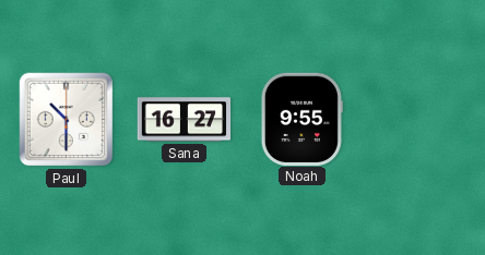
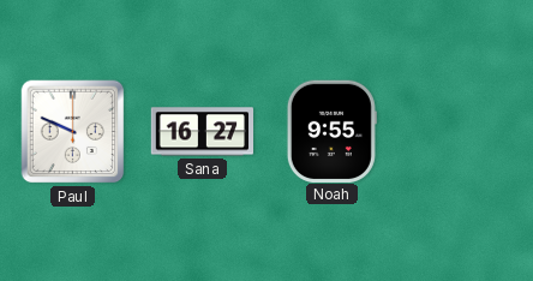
Paul: 10:30 -> 9:49 (73, 132)
